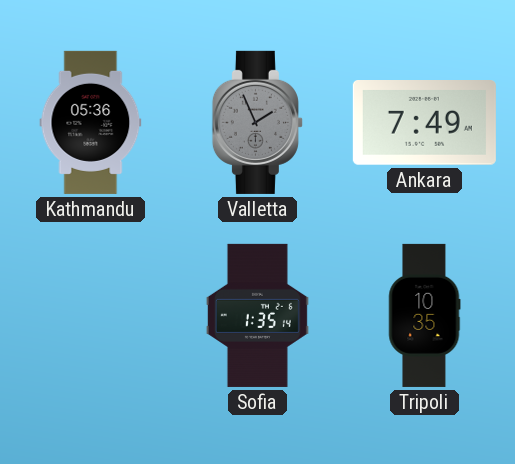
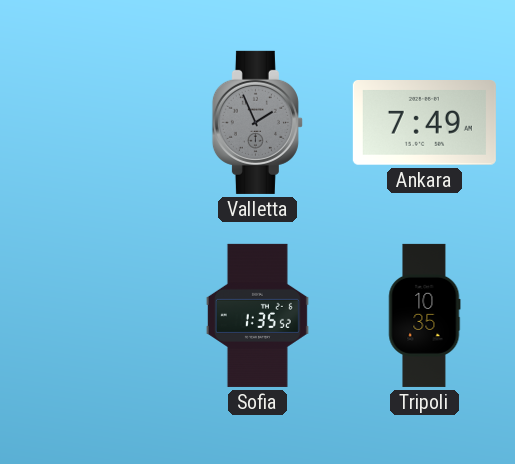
Kathmandu: 05:36 -> none (91, 122)
Sofia: 1:35:14 -> 1:35:52 (257, 315)
